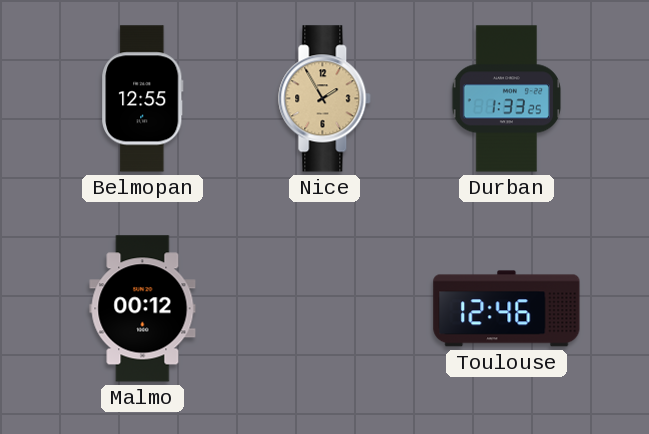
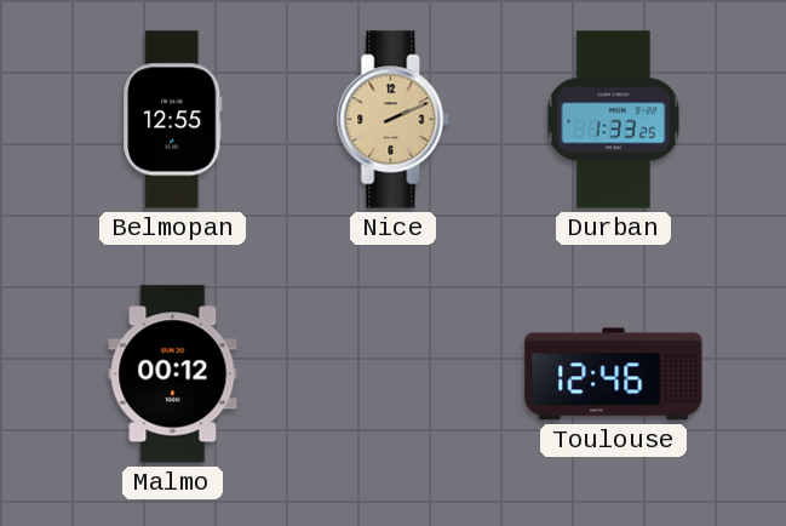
Nice: 1:55 -> 2:11 (394, 120)
